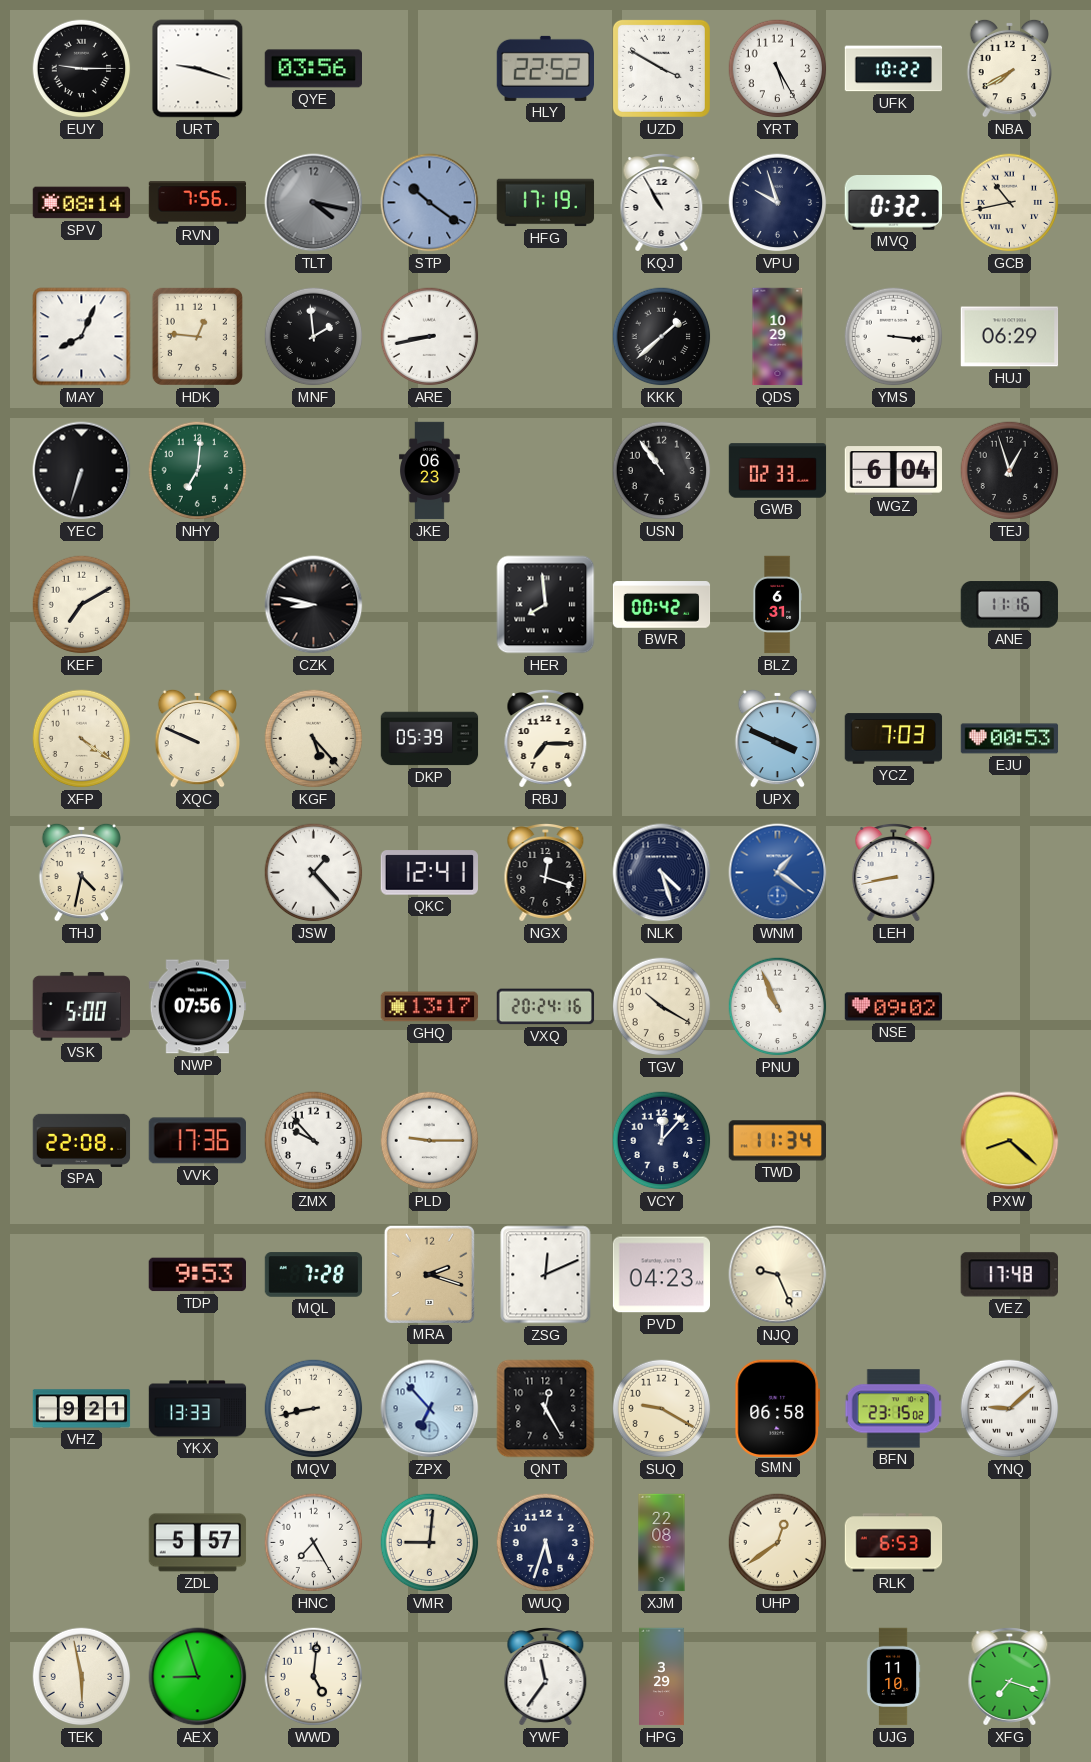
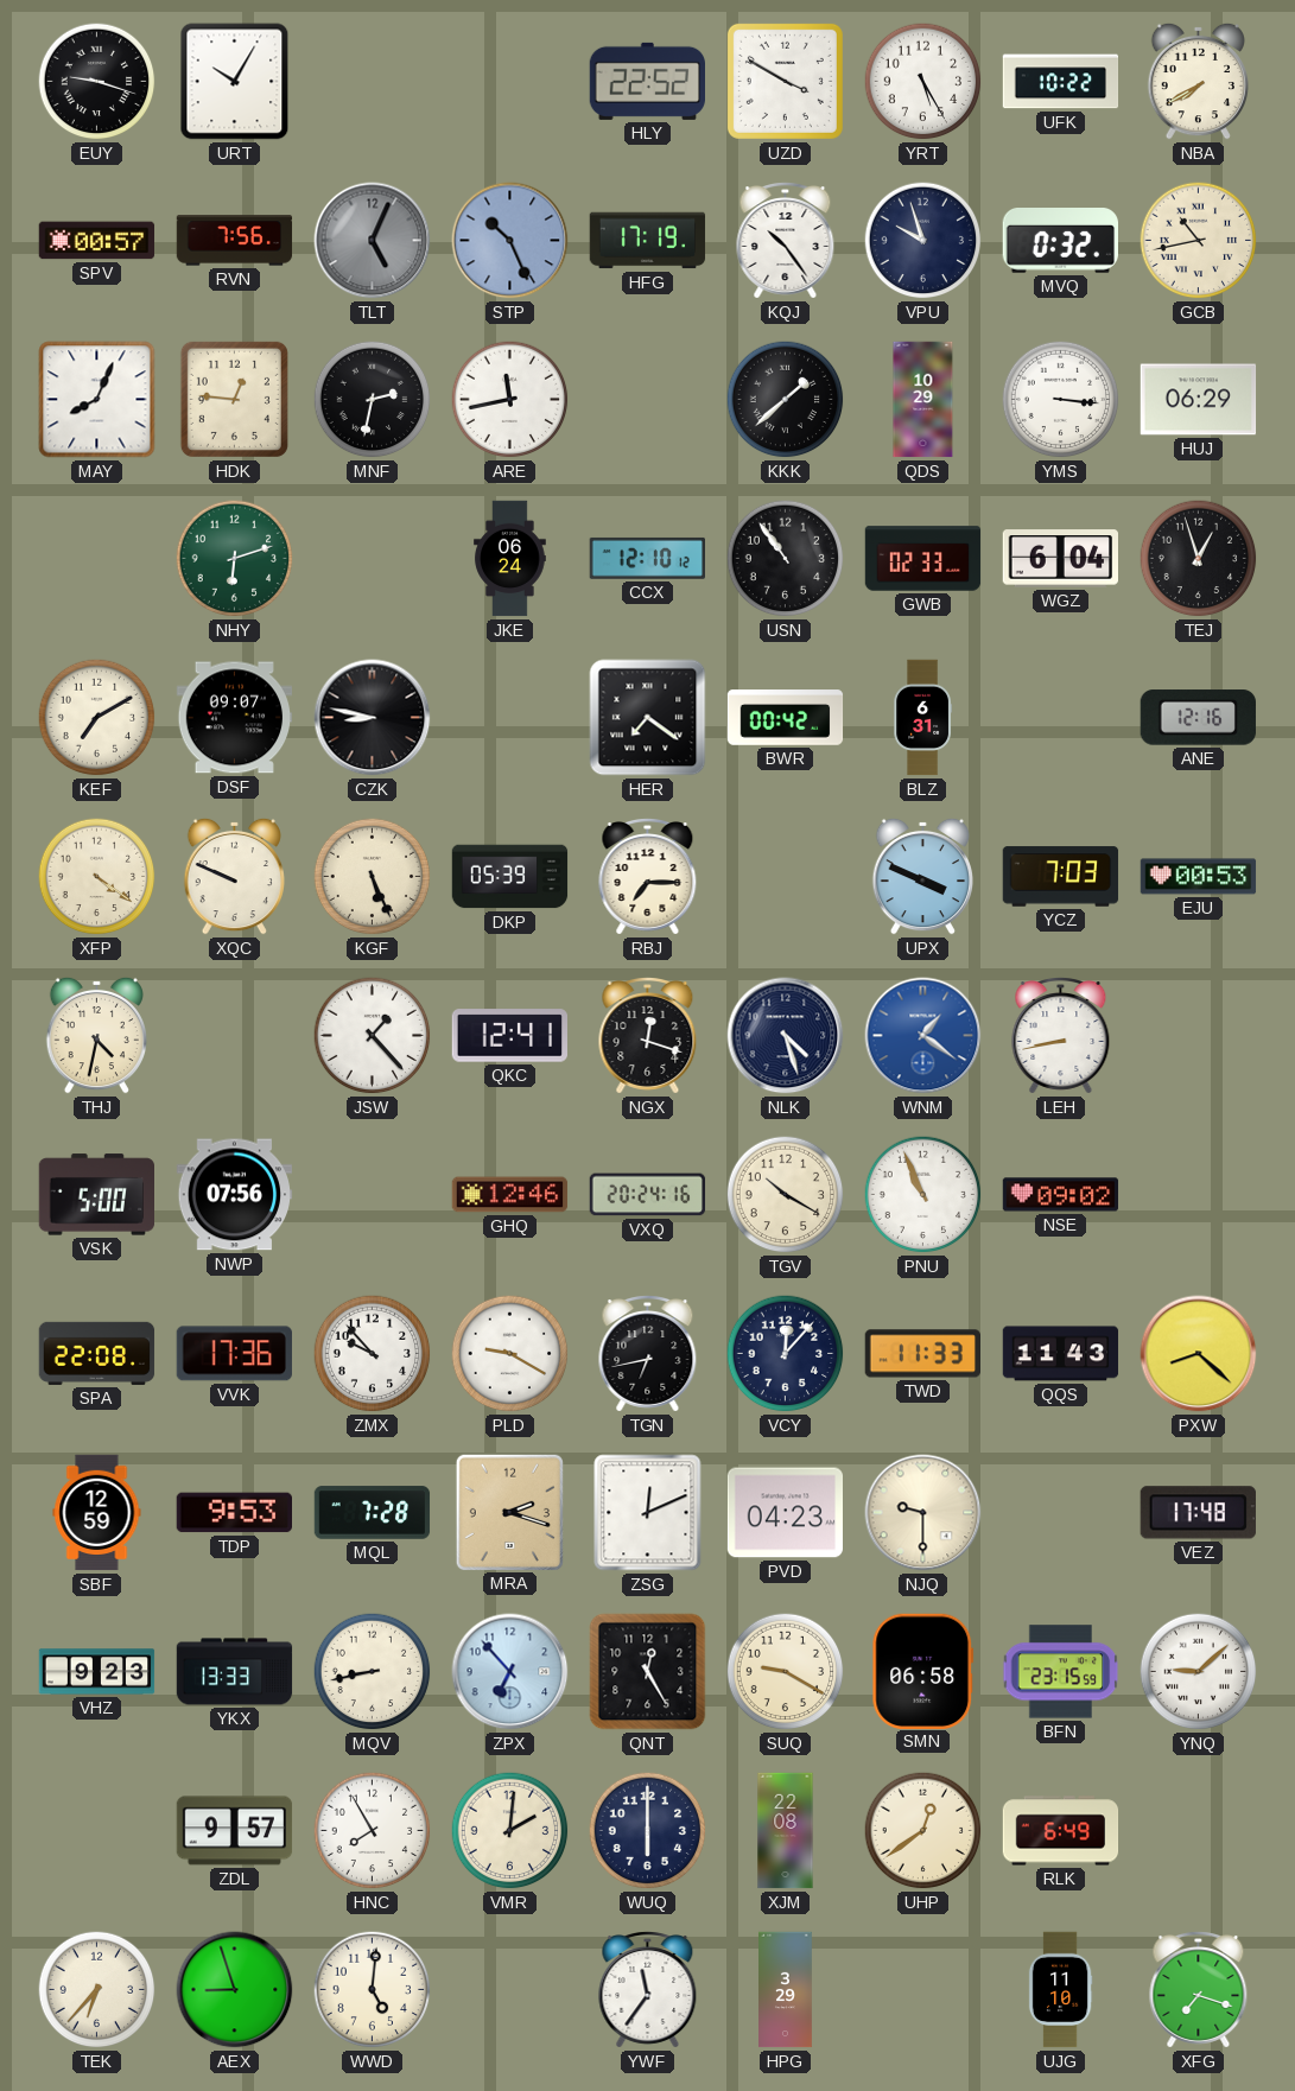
EUY: 9:15 -> 9:18 (97, 82)
URT: 9:18 -> 10:05 (235, 82)
QYE: 03:56 -> none (313, 69)
SPV: 08:14 -> 00:57 (97, 241)
TLT: 4:17 -> 5:04 (373, 241)
STP: 10:21 -> 10:26 (510, 241)
KQJ: 10:55 -> 10:24 (786, 241)
MNF: 1:59 -> 2:32 (373, 400)
ARE: 8:43 -> 11:43 (510, 400)
YEC: 6:33 -> none (82, 471)
NHY: 7:01 -> 6:12 (235, 559)
JKE: 06:23 -> 06:24 (510, 559)
CCX: none -> 12:10 (647, 558)
DSF: none -> 09:07 (235, 718)
HER: 7:59 -> 7:21 (648, 718)
ANE: 11:16 -> 12:16 (1198, 718)
KGF: 5:23 -> 5:26 (373, 877)
GHQ: 13:17 -> 12:46 (510, 1195)
PLD: 9:15 -> 9:20 (510, 1354)
TGN: none -> 6:43 (648, 1354)
TWD: 11:34 -> 11:33 (922, 1354)
QQS: none -> 11:43 (1061, 1354)
SBF: none -> 12:59 (97, 1513)
NJQ: 9:26 -> 9:30 (923, 1513)
VHZ: 9:21 -> 9:23 (97, 1672)
BFN: 23:15:02 -> 23:15:59 (1061, 1672)
ZDL: 5:57 -> 9:57 (235, 1831)
HNC: 7:25 -> 7:55 (373, 1831)
VMR: 9:01 -> 2:01 (510, 1831)
WUQ: 5:33 -> 6:00 (648, 1831)
RLK: 6:53 -> 6:49 (1061, 1831)
TEK: 5:58 -> 6:37 (97, 1990)
